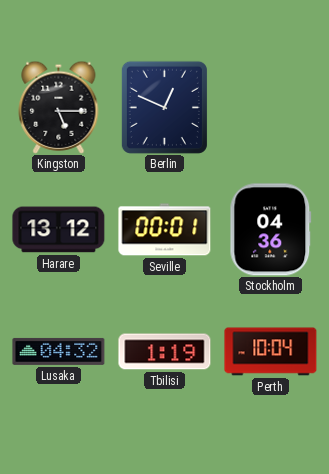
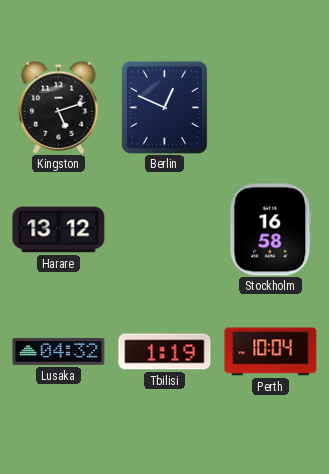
Kingston: 5:15 -> 5:12 (59, 107)
Seville: 00:01 -> none (165, 230)
Stockholm: 04:36 -> 16:58 (271, 230)
